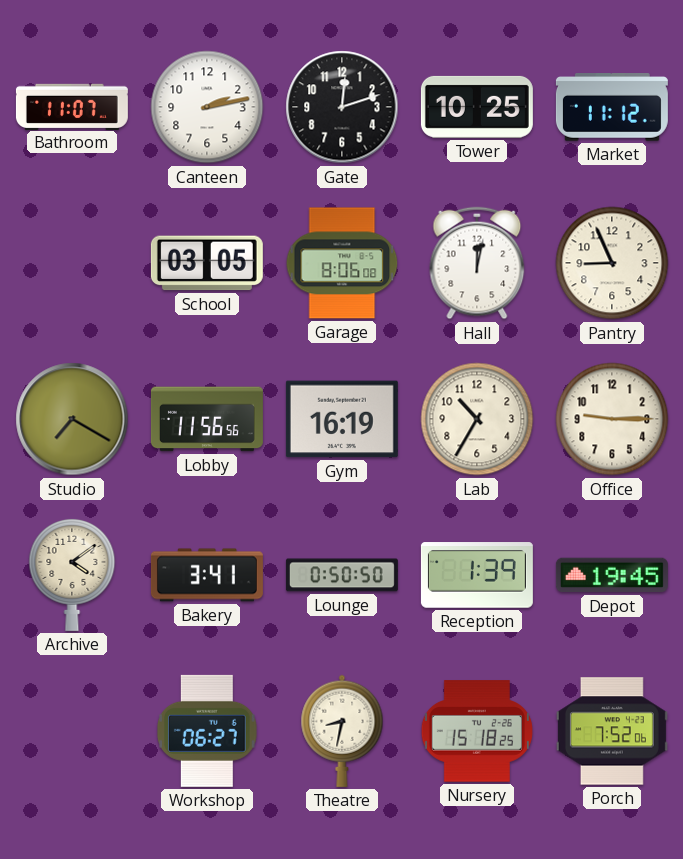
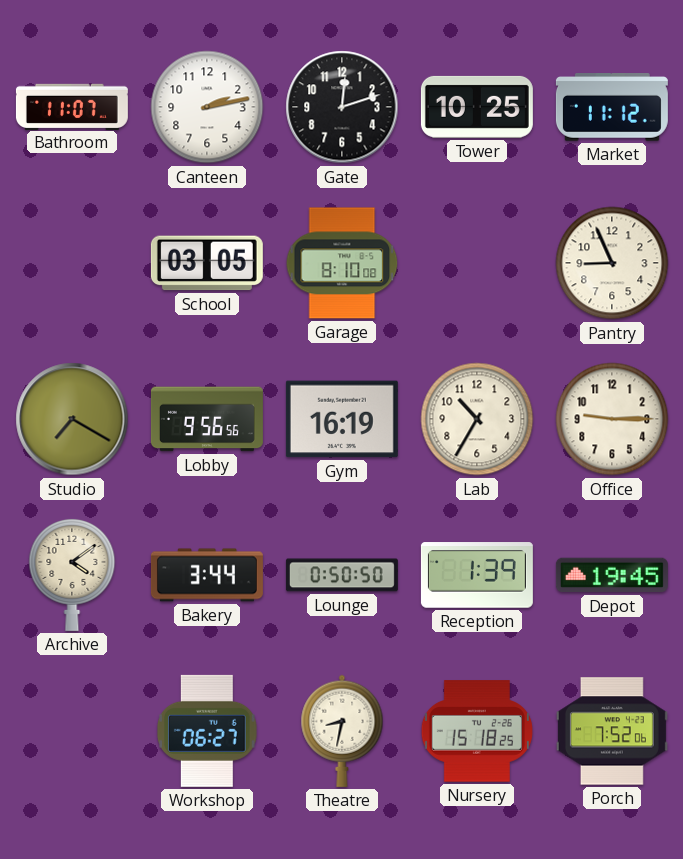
Garage: 8:06 -> 8:10 (342, 263)
Hall: 12:02 -> none (477, 263)
Lobby: 11:56 -> 9:56 (207, 419)
Bakery: 3:41 -> 3:44 (207, 575)
